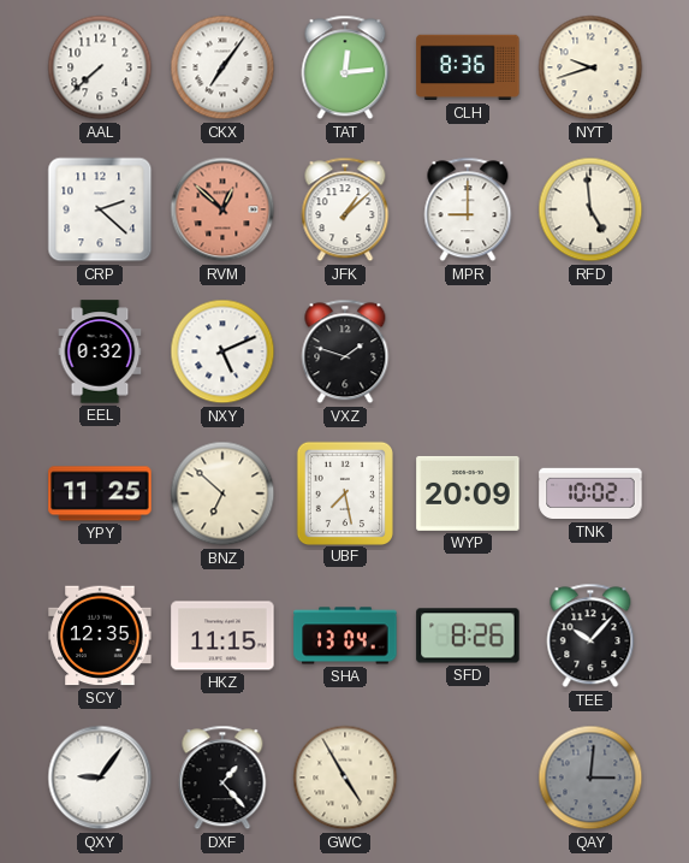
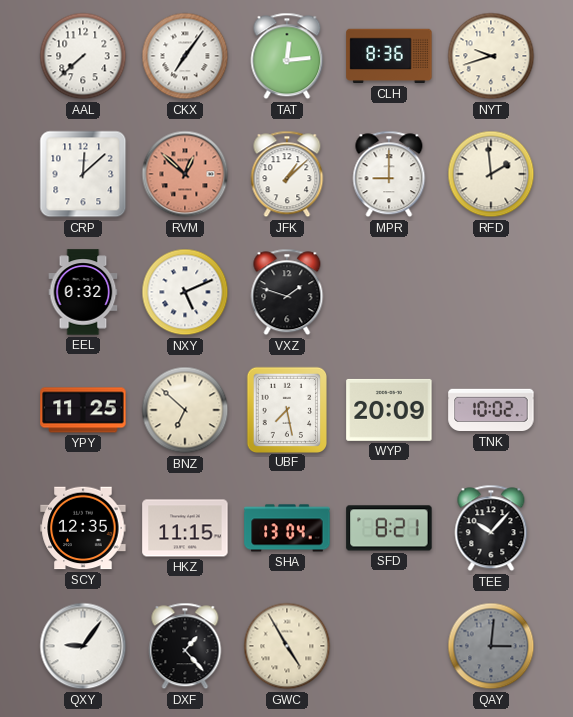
CRP: 2:22 -> 12:08 (83, 174)
RFD: 4:59 -> 1:59 (491, 174)
SFD: 8:26 -> 8:21 (389, 528)
